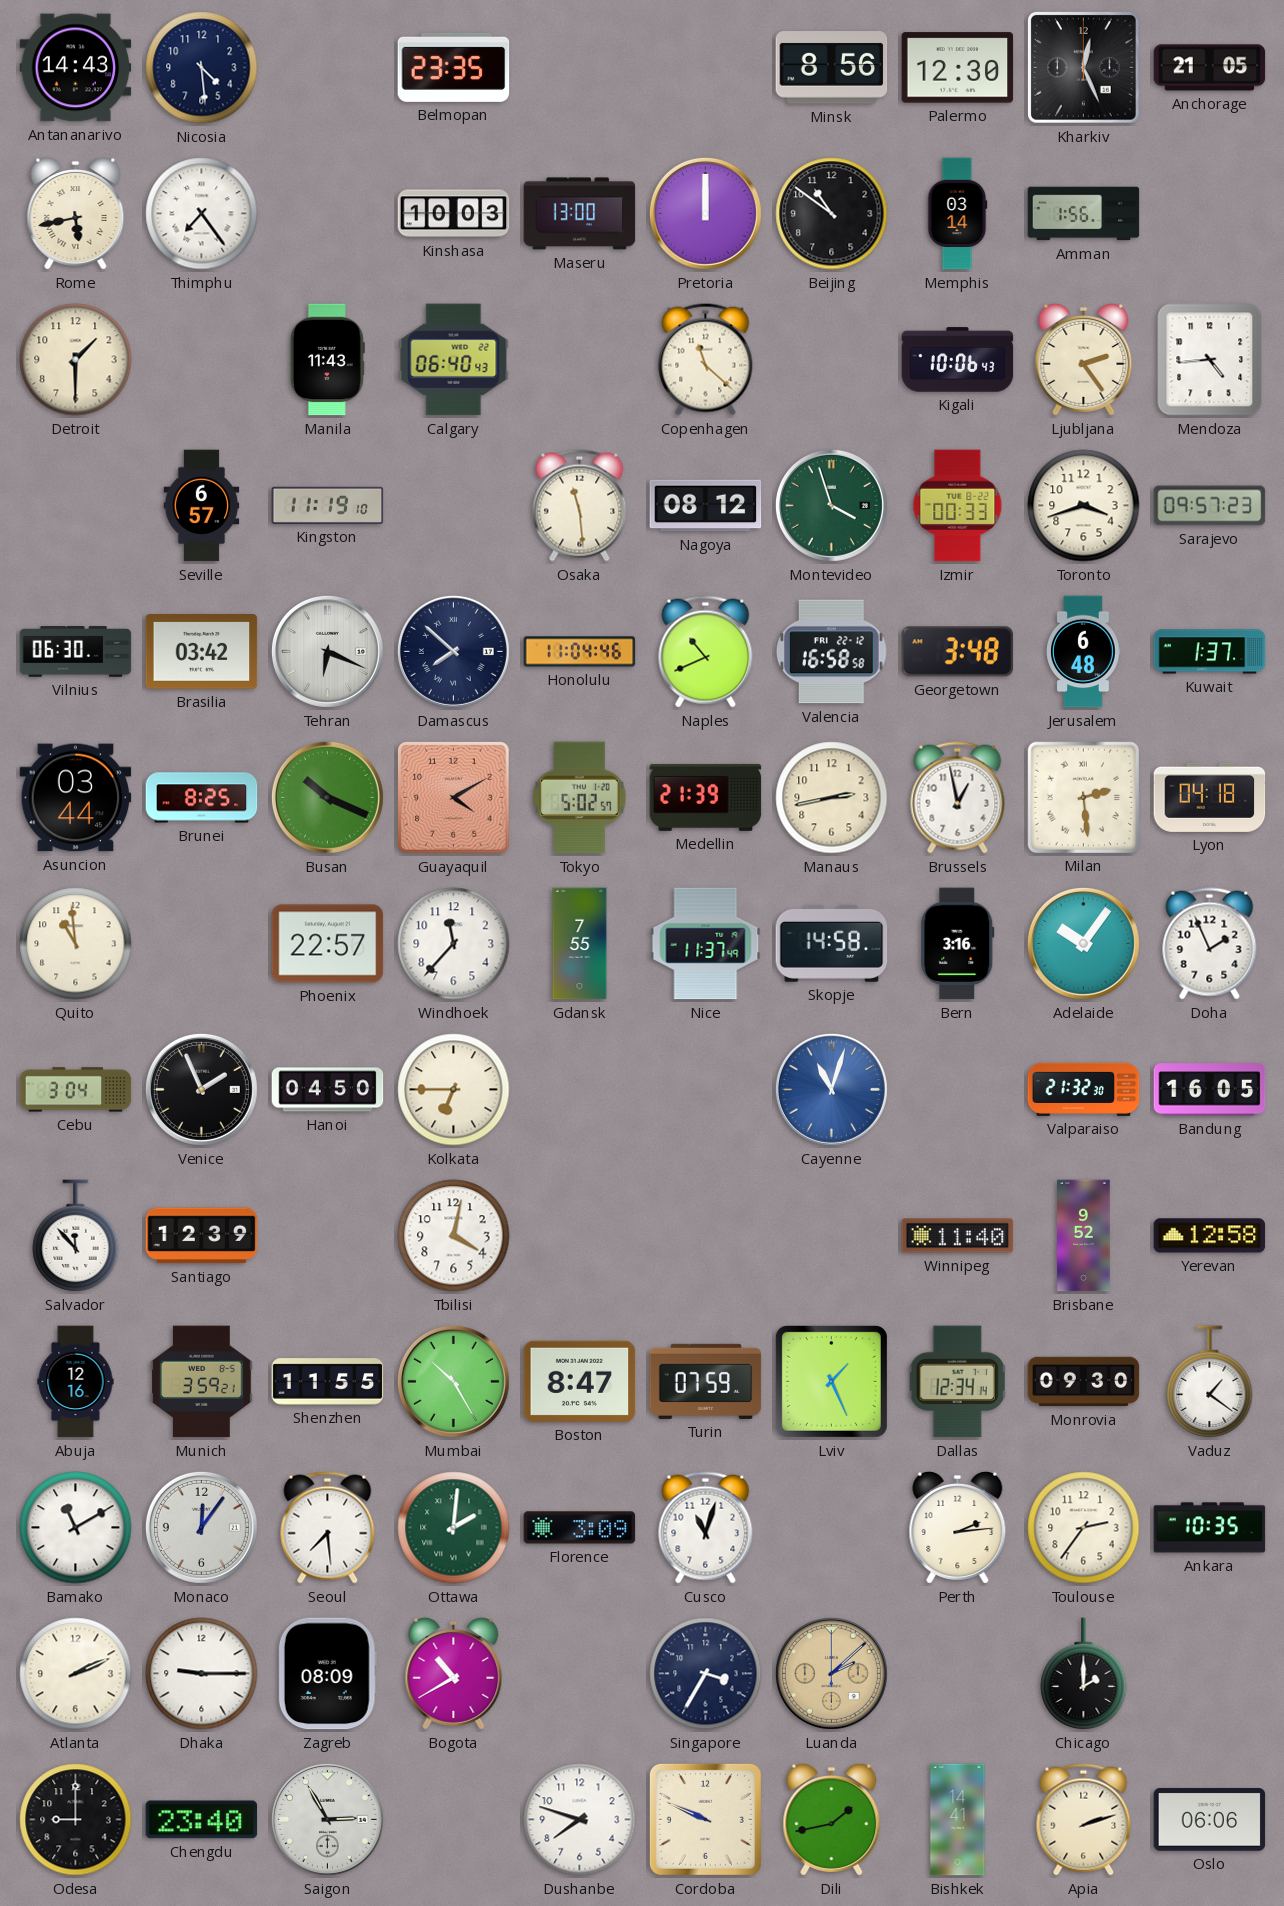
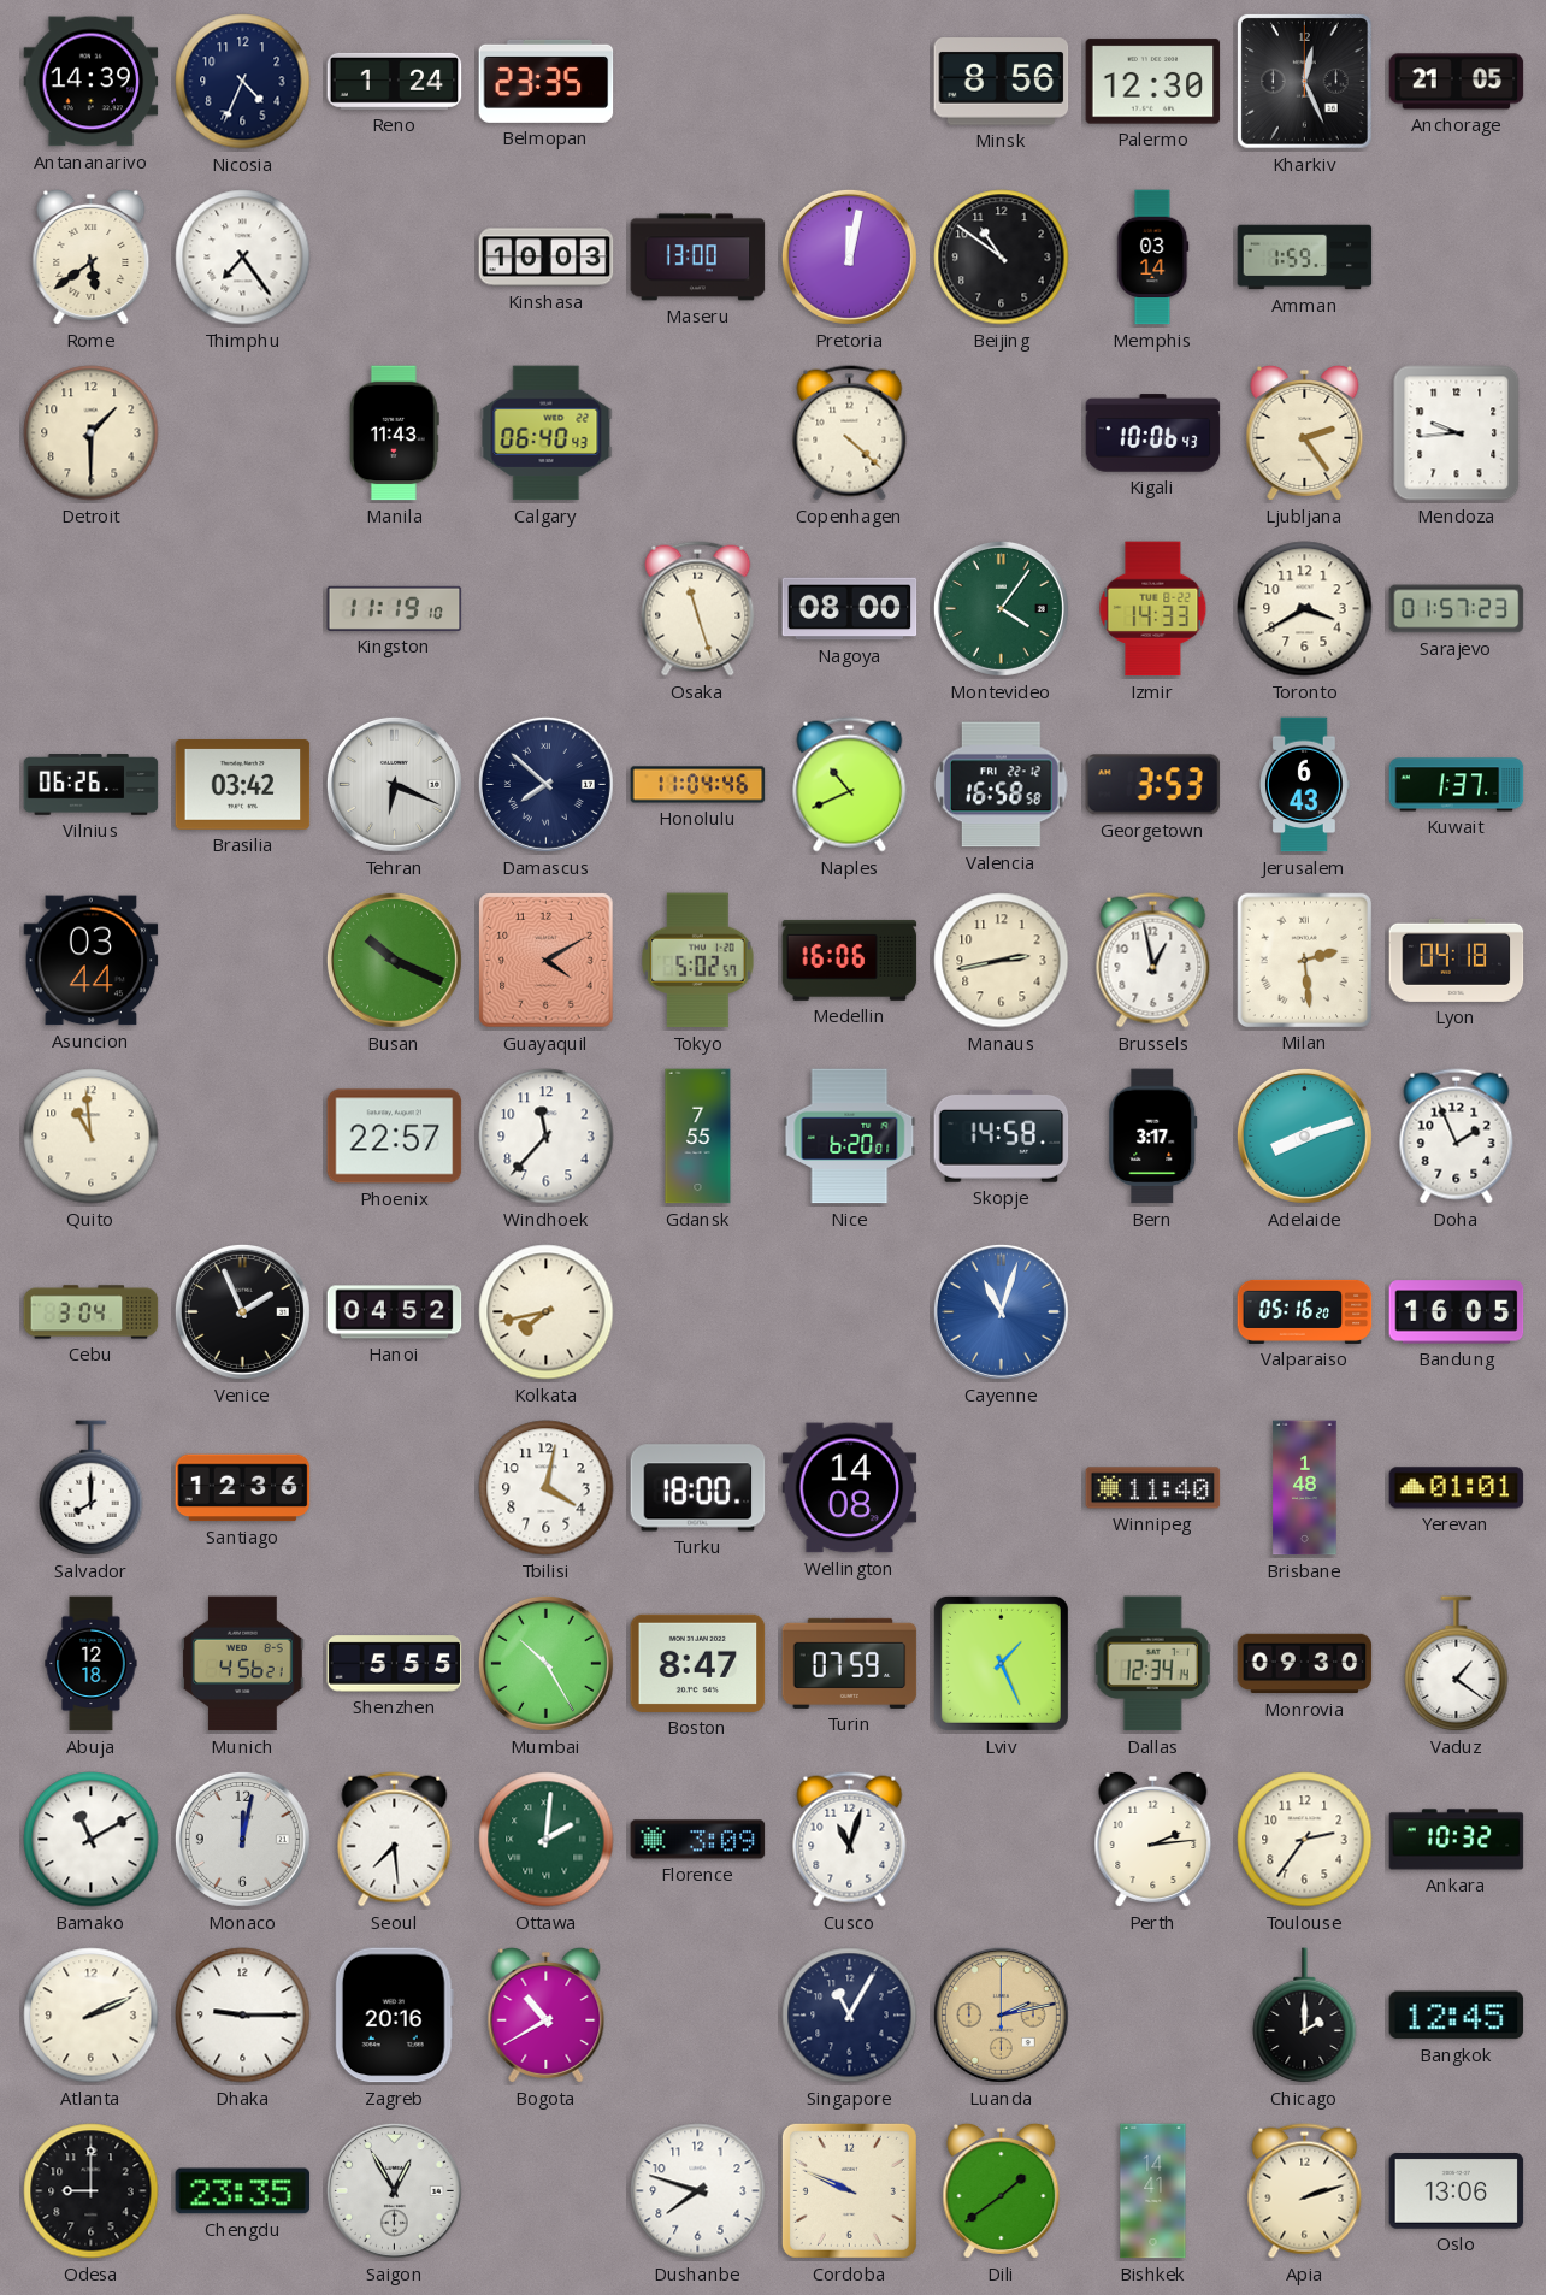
Antananarivo: 14:43 -> 14:39 (92, 82)
Nicosia: 4:29 -> 4:34 (243, 82)
Reno: none -> 1:24 (395, 81)
Rome: 5:43 -> 5:39 (92, 256)
Pretoria: 12:00 -> 12:02 (849, 256)
Amman: 1:56 -> 1:59 (1305, 258)
Copenhagen: 11:22 -> 4:22 (850, 433)
Mendoza: 4:44 -> 9:44 (1457, 433)
Seville: 6:57 -> none (202, 506)
Osaka: 11:29 -> 11:27 (698, 609)
Nagoya: 08:12 -> 08:00 (850, 609)
Montevideo: 3:57 -> 4:06 (1001, 608)
Izmir: 00:33 -> 14:33 (1153, 609)
Toronto: 3:42 -> 3:40 (1305, 609)
Sarajevo: 09:57 -> 01:57 (1457, 609)
Vilnius: 06:30 -> 06:26 (92, 785)
Georgetown: 3:48 -> 3:53 (1153, 785)
Jerusalem: 6:48 -> 6:43 (1305, 785)
Brunei: 8:25 -> none (202, 798)
Medellin: 21:39 -> 16:06 (850, 960)
Nice: 11:37 -> 6:20 (850, 1137)
Bern: 3:16 -> 3:17 (1153, 1137)
Adelaide: 10:06 -> 8:12 (1304, 1135)
Hanoi: 04:50 -> 04:52 (395, 1312)
Kolkata: 6:45 -> 7:43 (547, 1312)
Valparaiso: 21:32 -> 05:16 (1305, 1311)
Salvador: 11:53 -> 8:00 (92, 1488)
Santiago: 12:39 -> 12:36 (243, 1488)
Turku: none -> 18:00 (698, 1488)
Wellington: none -> 14:08 (850, 1488)
Brisbane: 9:52 -> 1:48 (1305, 1488)
Yerevan: 12:58 -> 01:01 (1457, 1488)
Abuja: 12:16 -> 12:18 (92, 1664)
Munich: 3:59 -> 4:56 (243, 1664)
Shenzhen: 11:55 -> 5:55 (395, 1664)
Monaco: 12:06 -> 12:02 (242, 1839)
Ankara: 10:35 -> 10:32 (1457, 1840)
Zagreb: 08:09 -> 20:16 (394, 2016)
Singapore: 3:35 -> 11:05 (850, 2016)
Luanda: 2:08 -> 2:13 (1001, 2014)
Bangkok: none -> 12:45 (1457, 2016)
Chengdu: 23:40 -> 23:35 (243, 2191)
Saigon: 2:55 -> 12:55 (394, 2190)
Dili: 1:43 -> 1:39 (1002, 2190)
Oslo: 06:06 -> 13:06 (1457, 2191)
